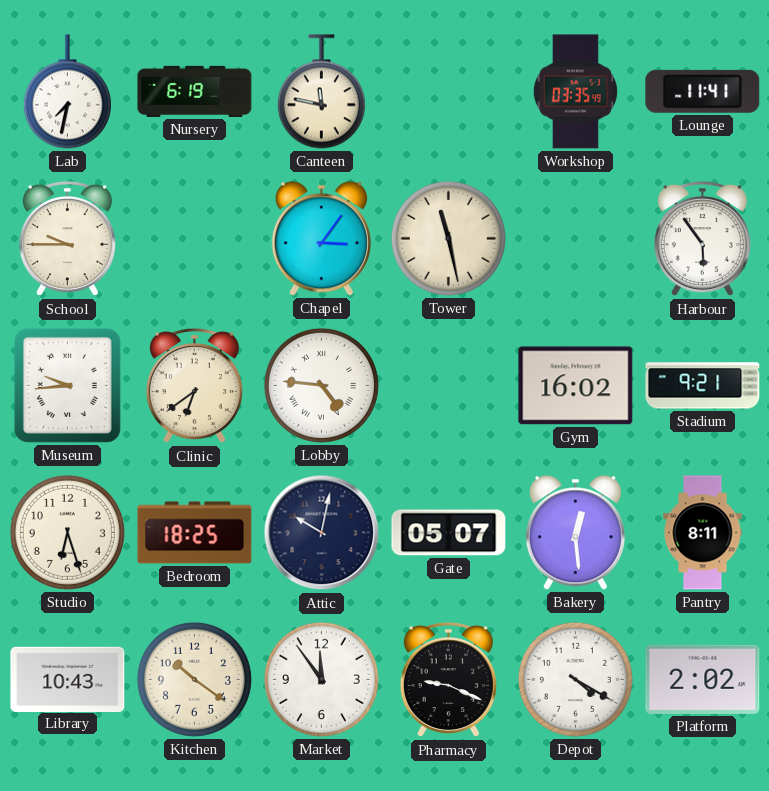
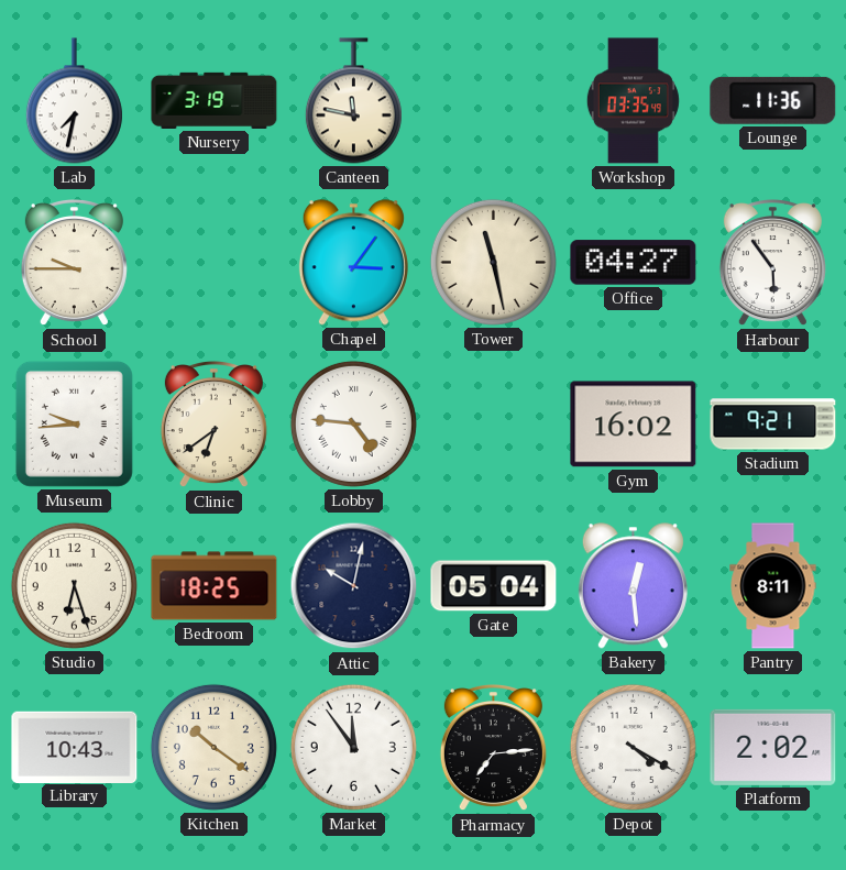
Nursery: 6:19 -> 3:19 (215, 100)
Lounge: 11:41 -> 11:36 (773, 100)
Office: none -> 04:27 (634, 263)
Gate: 05:07 -> 05:04 (494, 586)
Pharmacy: 9:19 -> 7:14 (493, 749)
